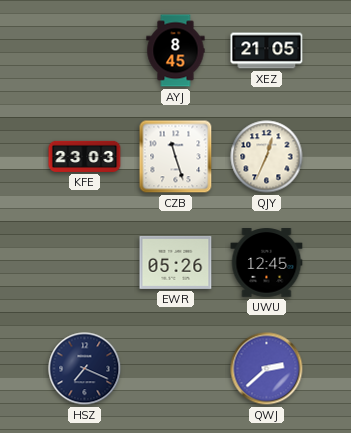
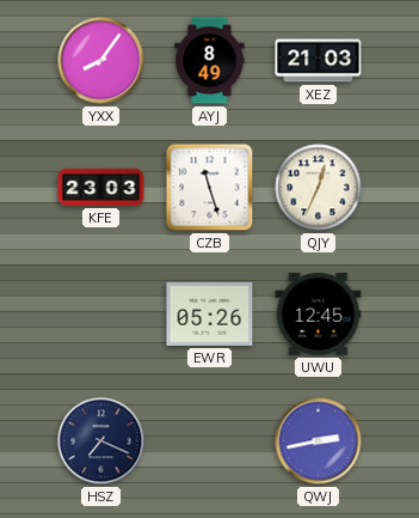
YXX: none -> 8:06 (101, 61)
AYJ: 8:45 -> 8:49 (210, 61)
XEZ: 21:05 -> 21:03 (319, 61)
QWJ: 2:38 -> 2:43 (319, 441)
